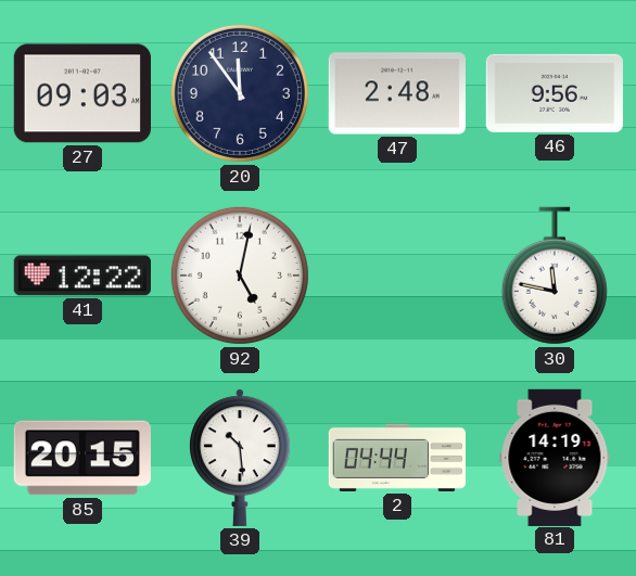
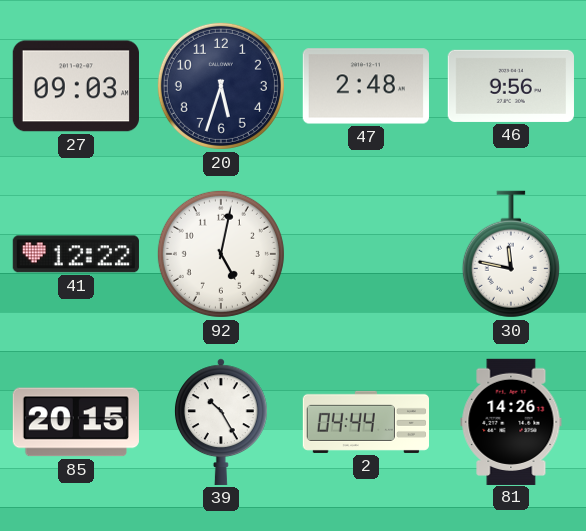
20: 11:54 -> 5:33 (221, 86)
39: 10:29 -> 10:25 (221, 422)
81: 14:19 -> 14:26 (511, 421)
